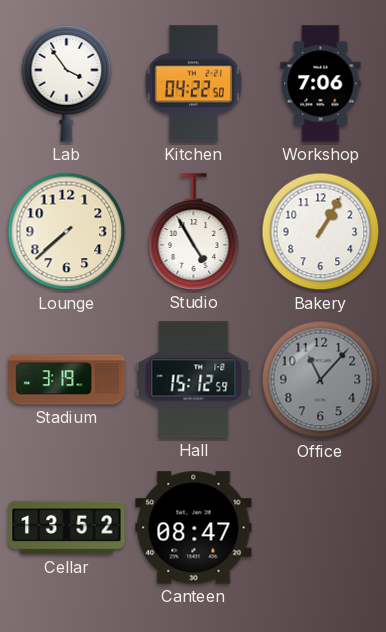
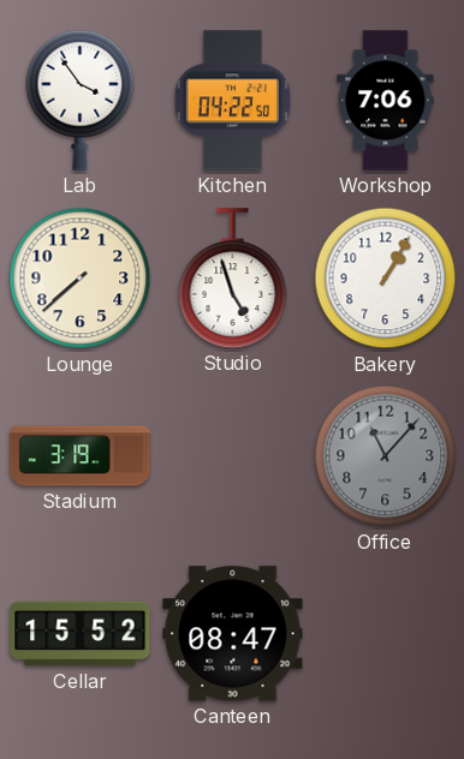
Studio: 4:55 -> 4:57 (233, 279)
Hall: 15:12 -> none (194, 380)
Cellar: 13:52 -> 15:52 (81, 634)
